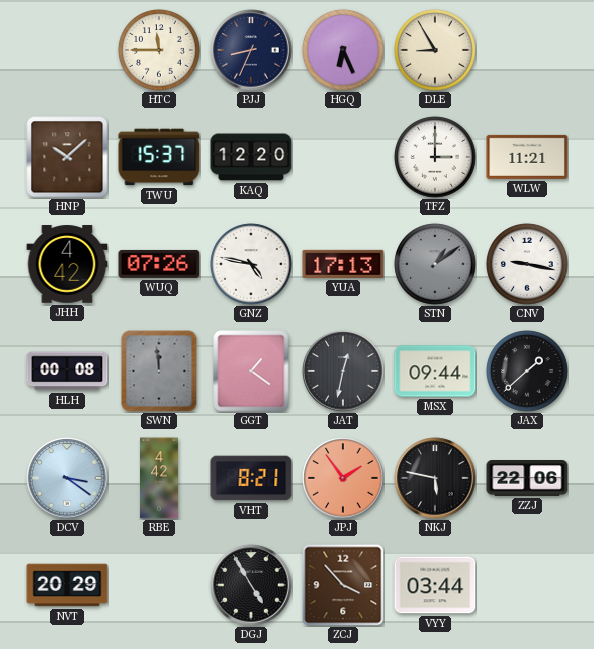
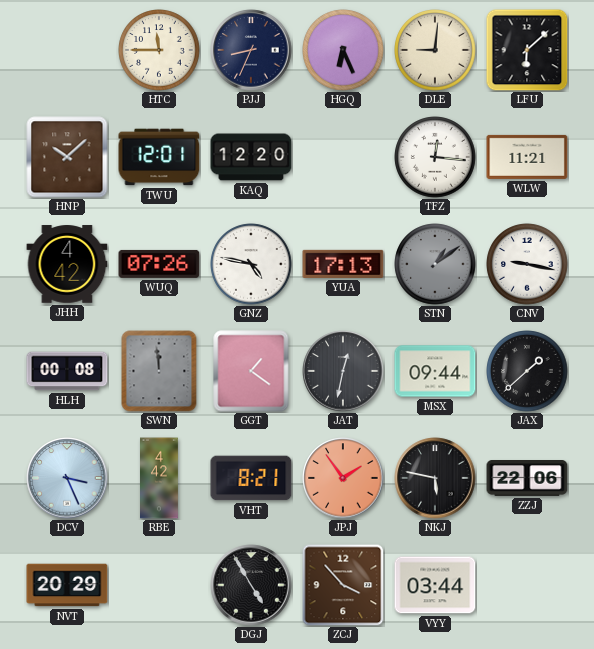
DLE: 8:55 -> 9:01 (435, 50)
LFU: none -> 6:08 (527, 50)
TWU: 15:37 -> 12:01 (159, 157)
TFZ: 3:00 -> 12:16 (435, 157)
DCV: 3:21 -> 3:26 (67, 478)
